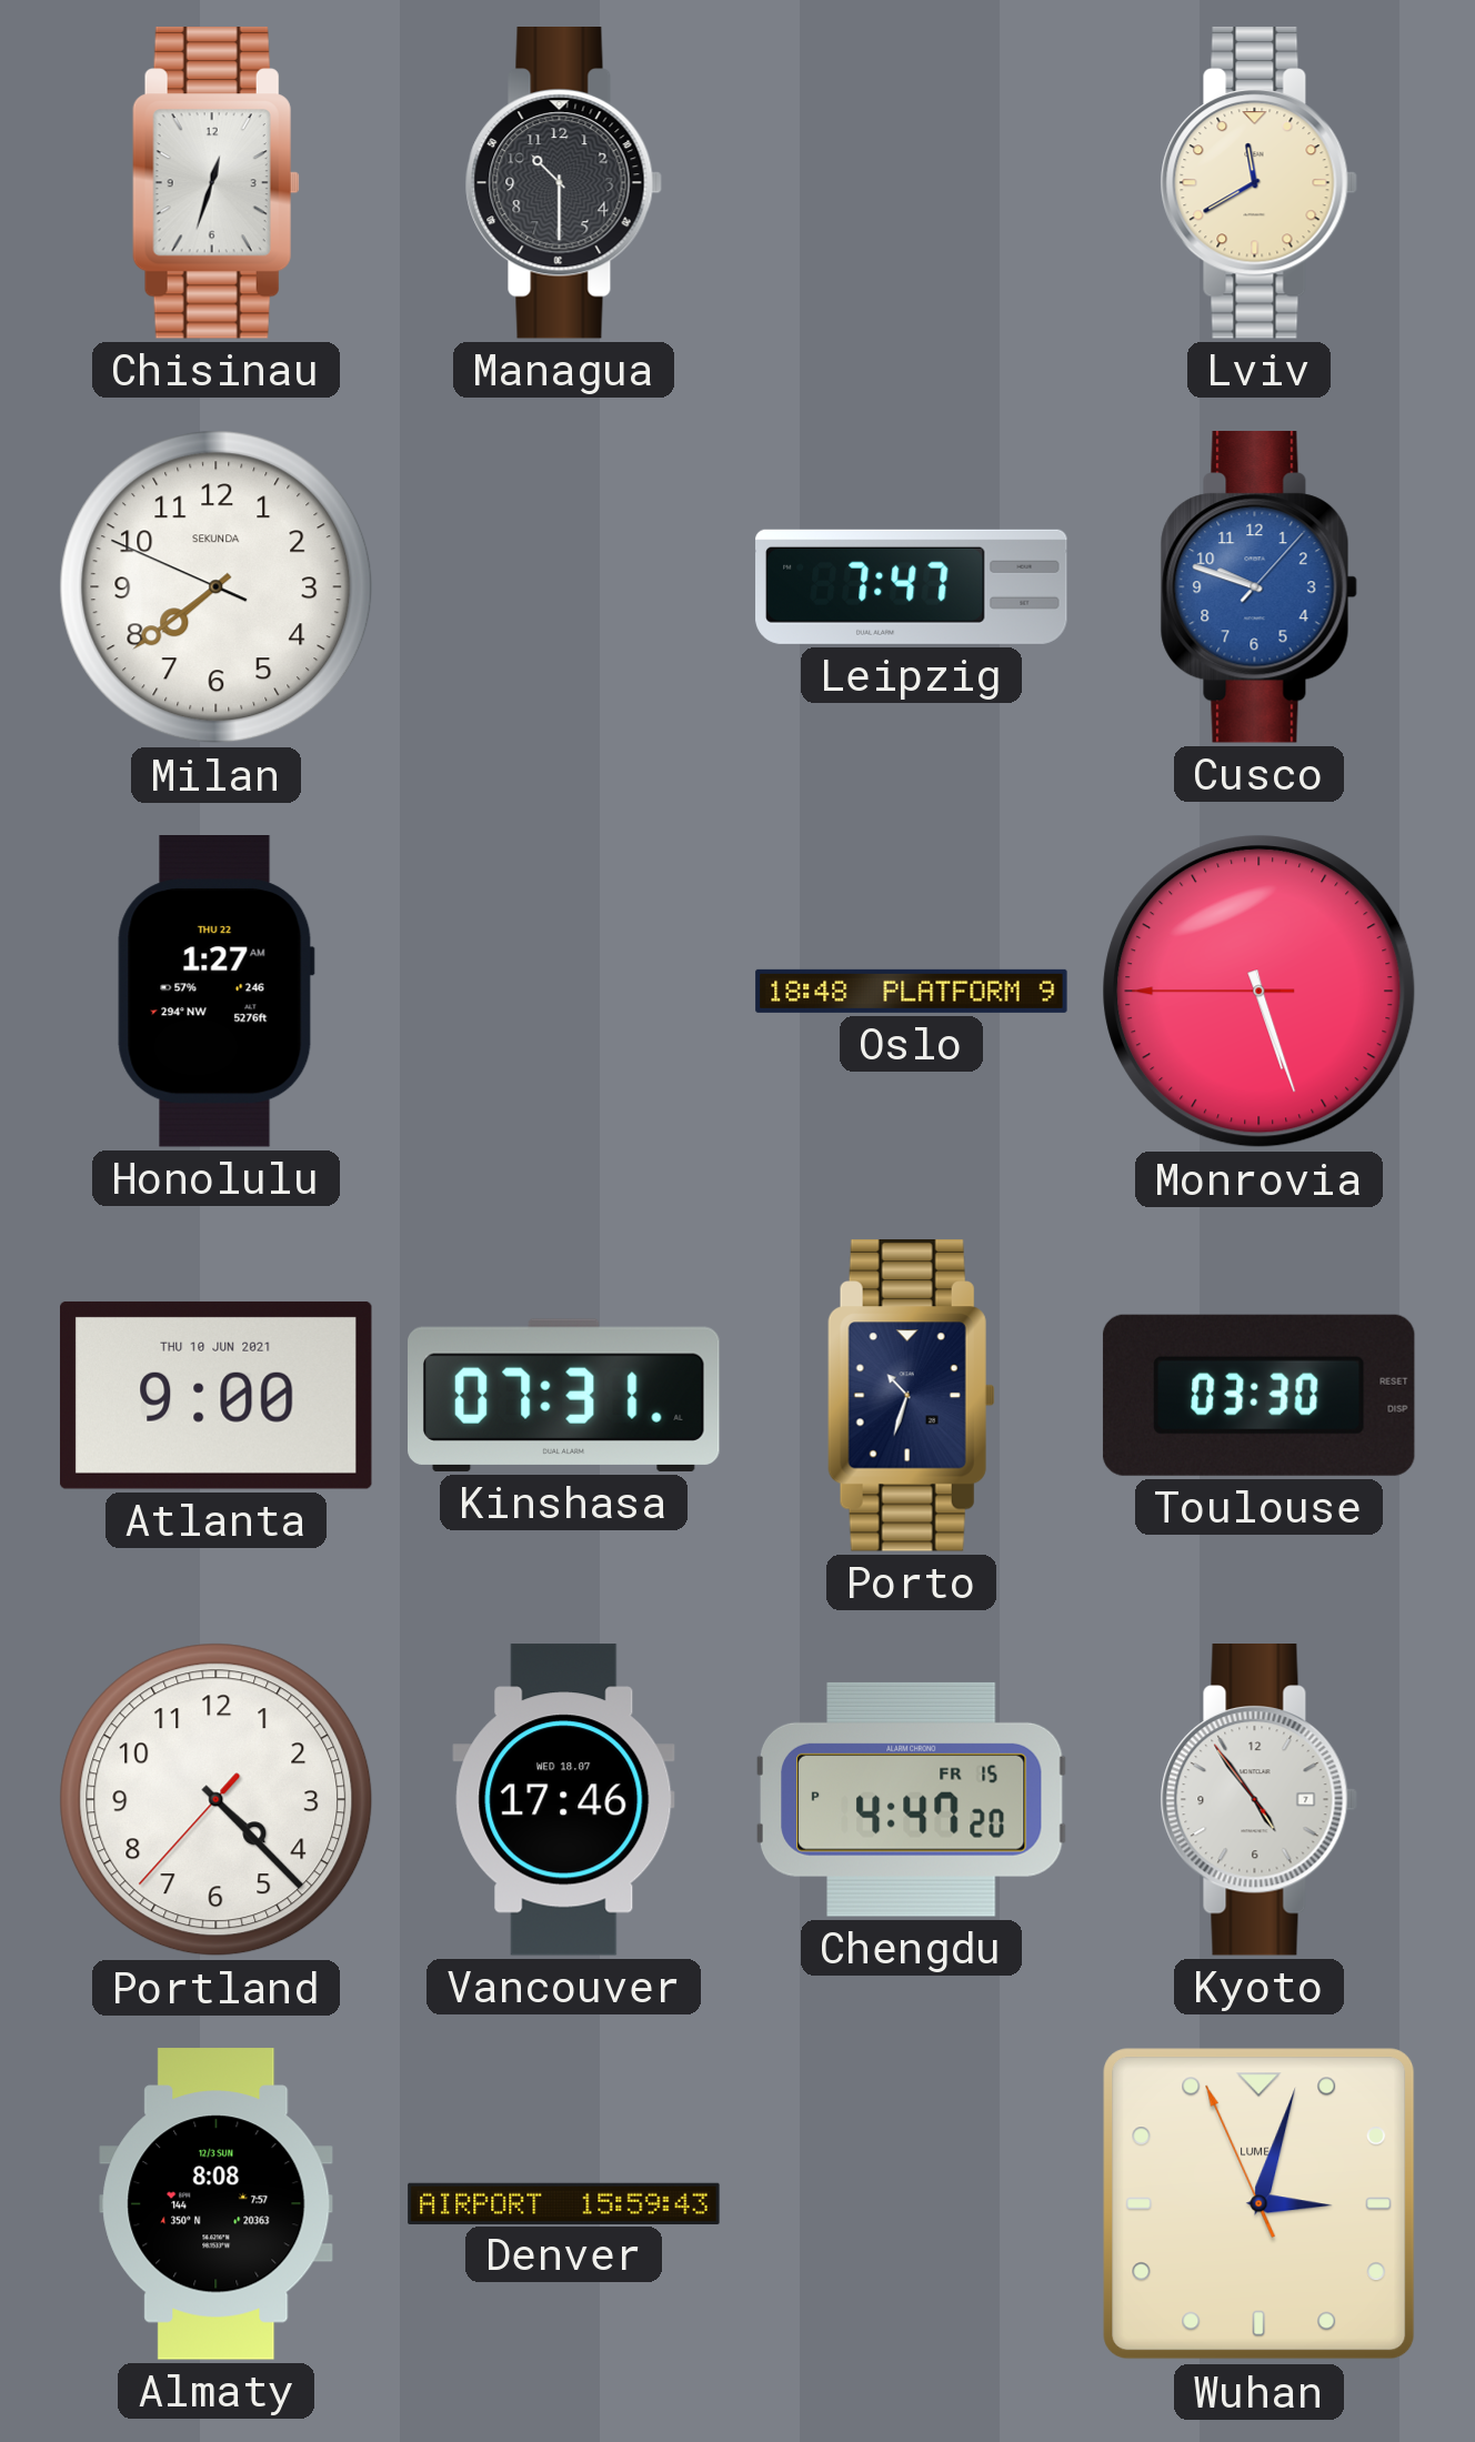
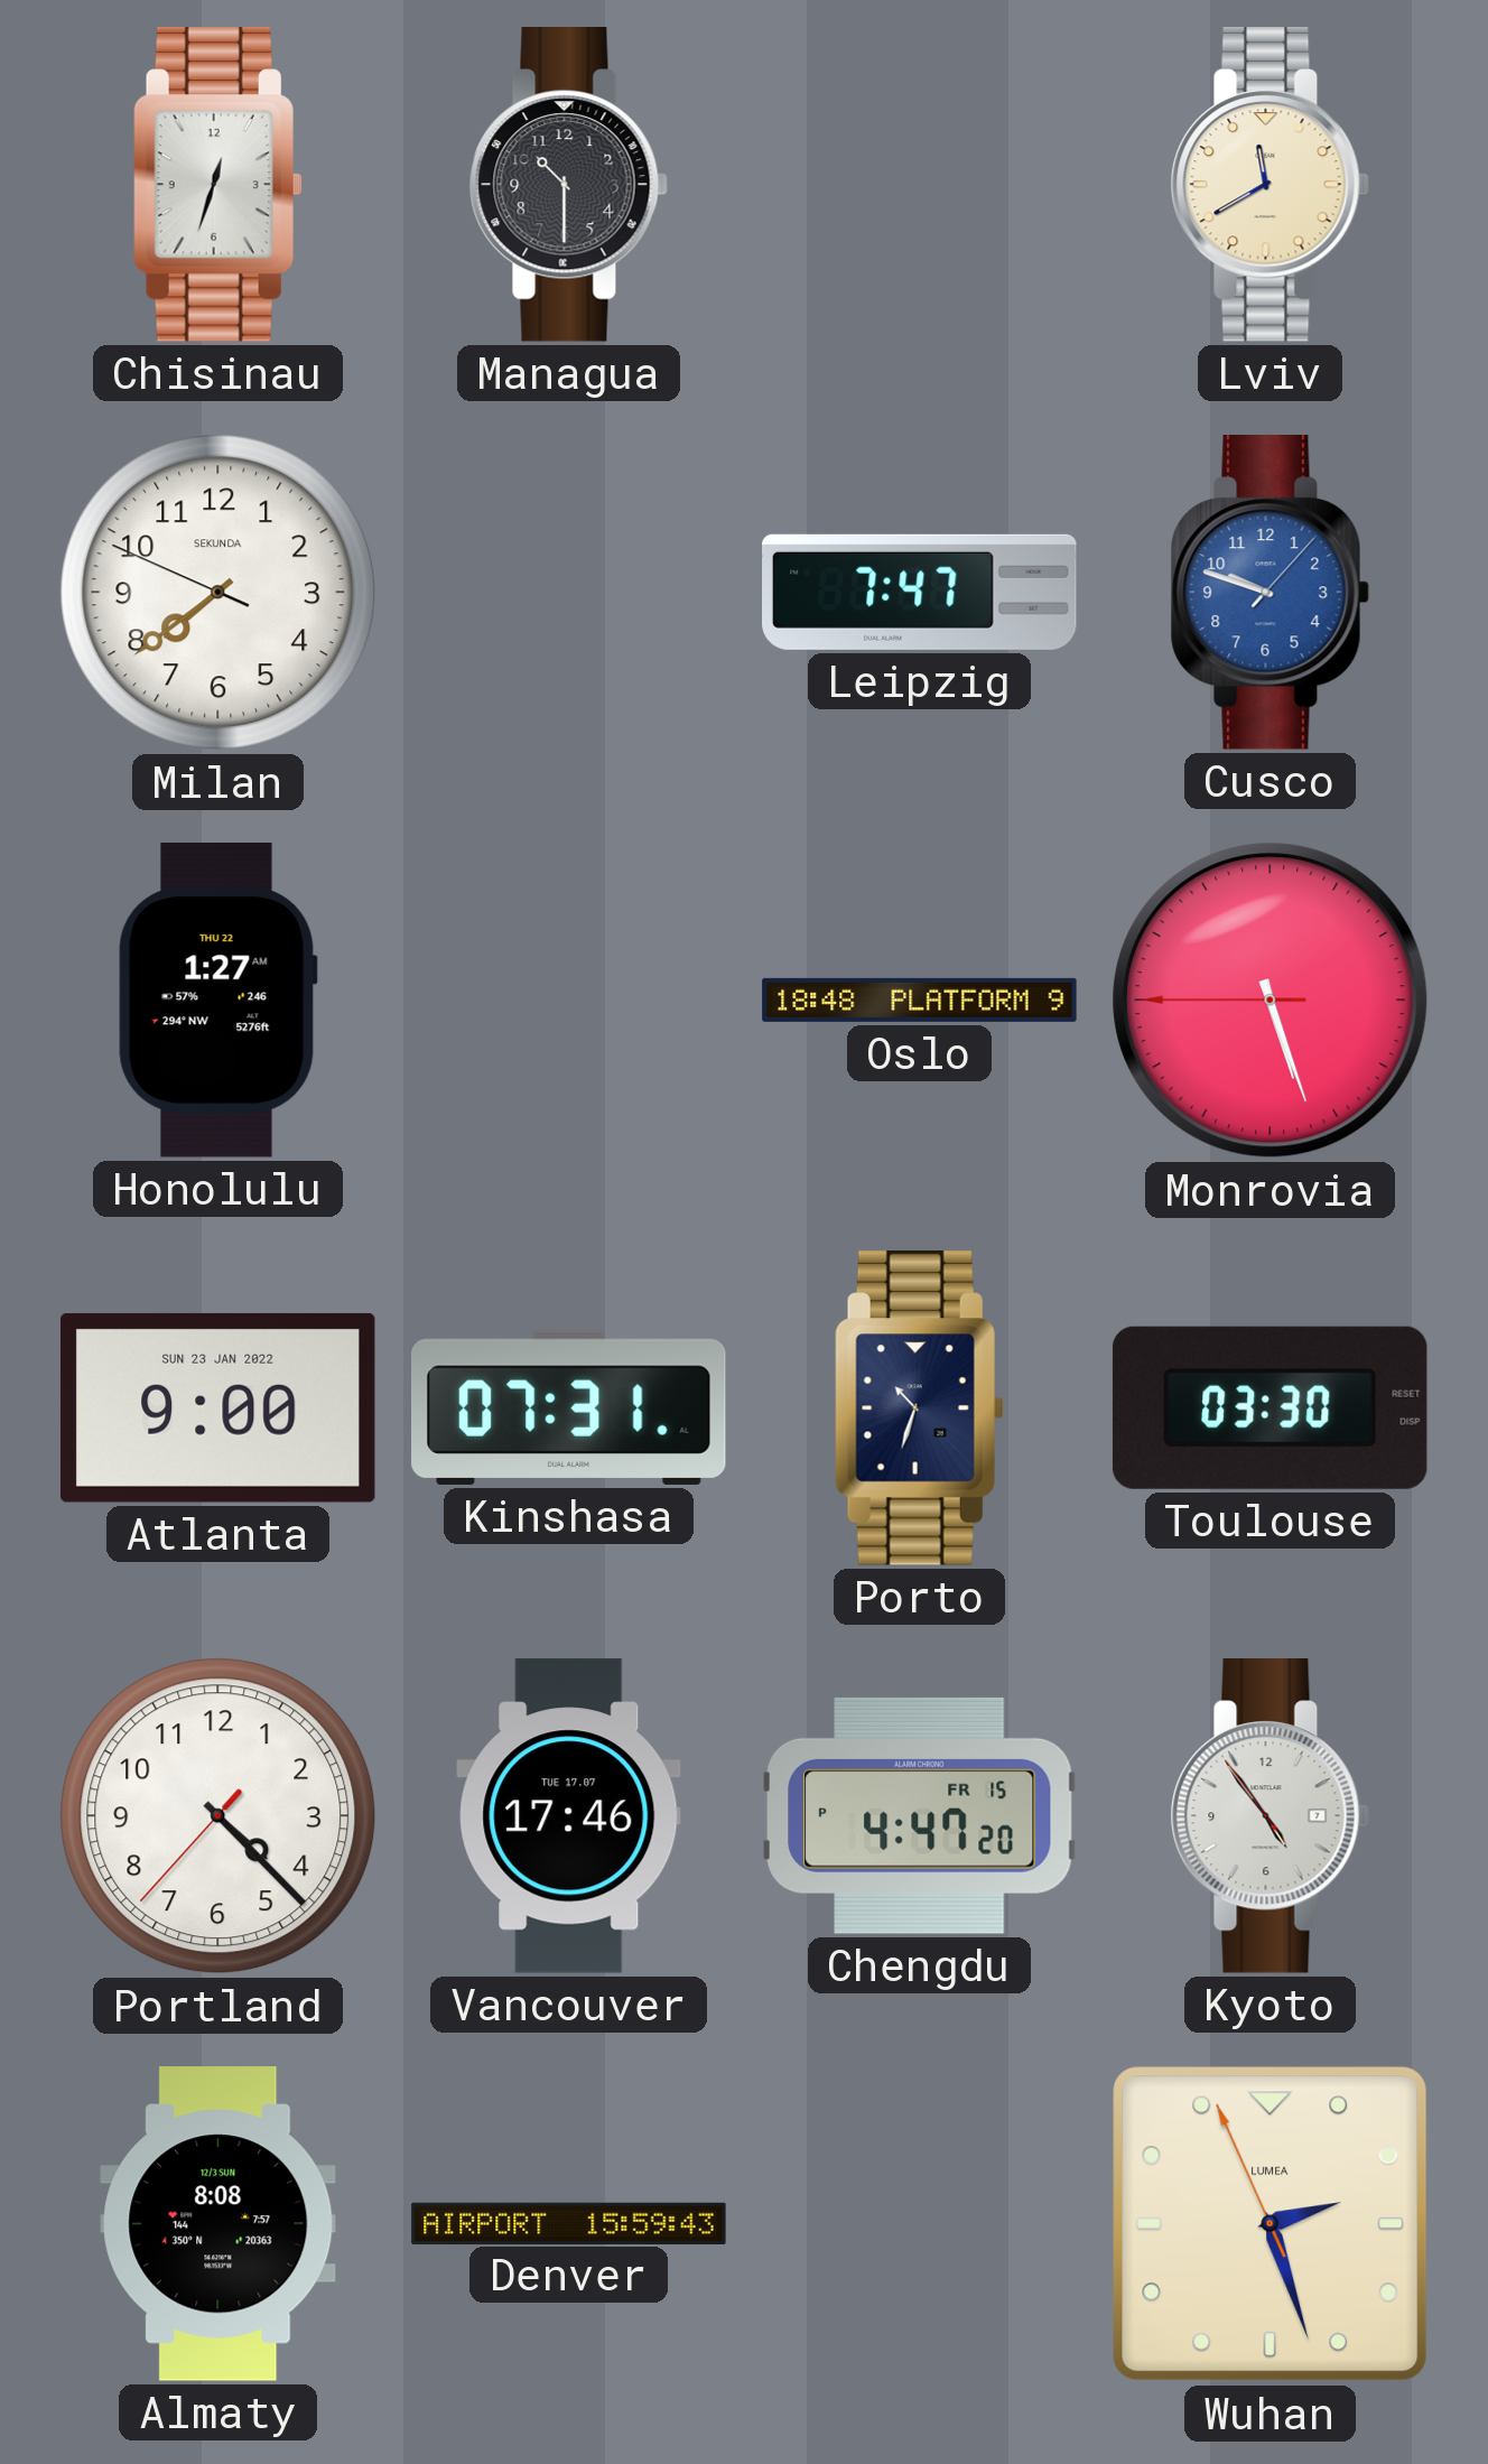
Atlanta date: THU 10 JUN 2021 -> SUN 23 JAN 2022 (217, 1407)
Vancouver date: WED 18.07 -> TUE 17.07 (569, 1816)
Wuhan: 3:02 -> 2:26 (1271, 2224)
